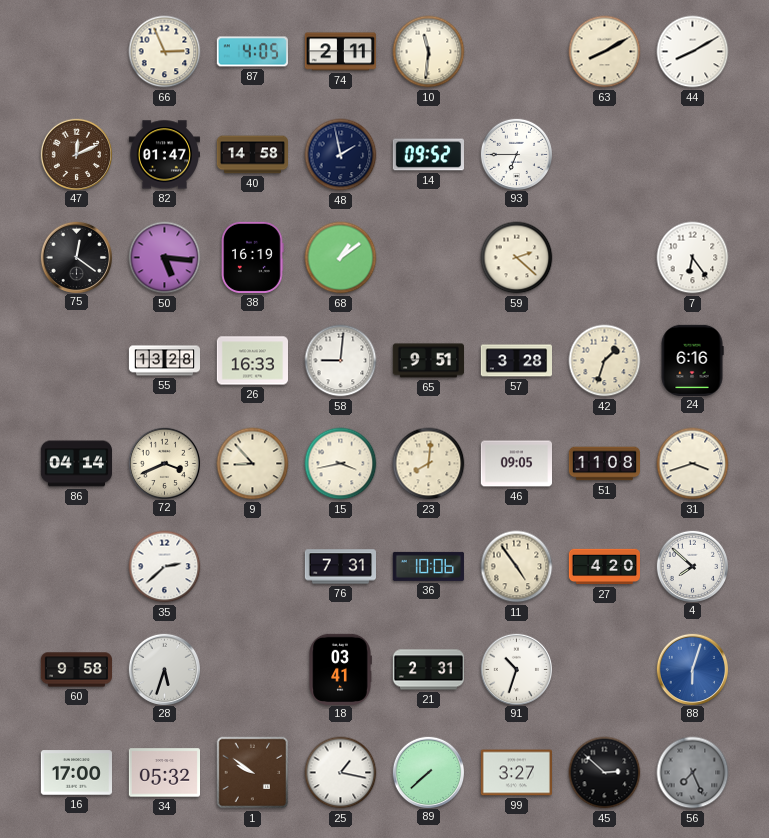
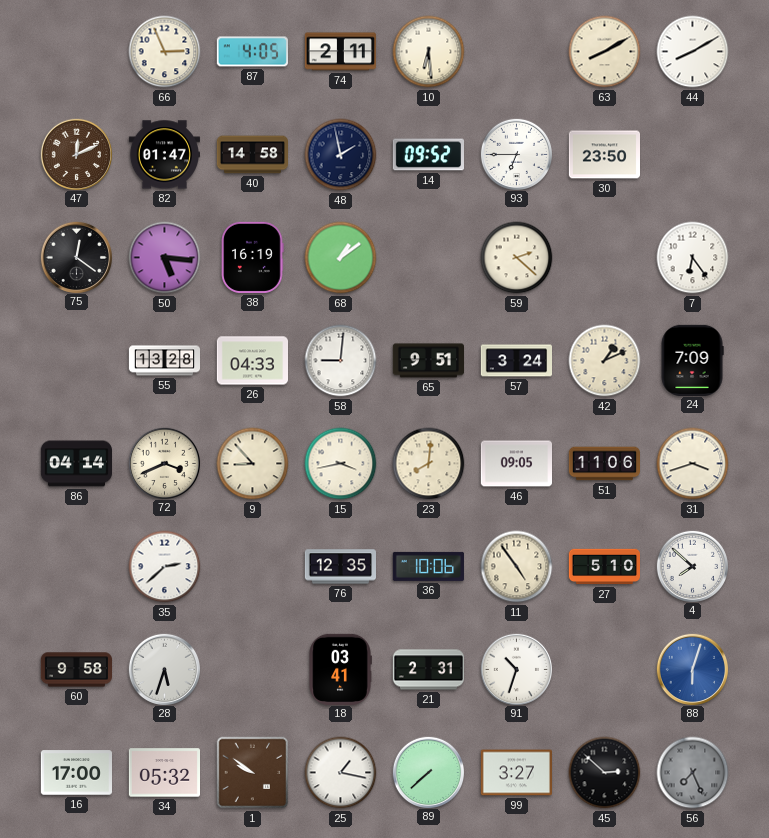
10: 11:31 -> 6:29 (429, 52)
30: none -> 23:50 (604, 155)
26: 16:33 -> 04:33 (252, 361)
57: 3:28 -> 3:24 (516, 361)
42: 1:33 -> 1:11 (605, 361)
24: 6:16 -> 7:09 (692, 360)
51: 11:08 -> 11:06 (604, 464)
76: 7:31 -> 12:35 (340, 567)
27: 4:20 -> 5:10 (605, 567)
